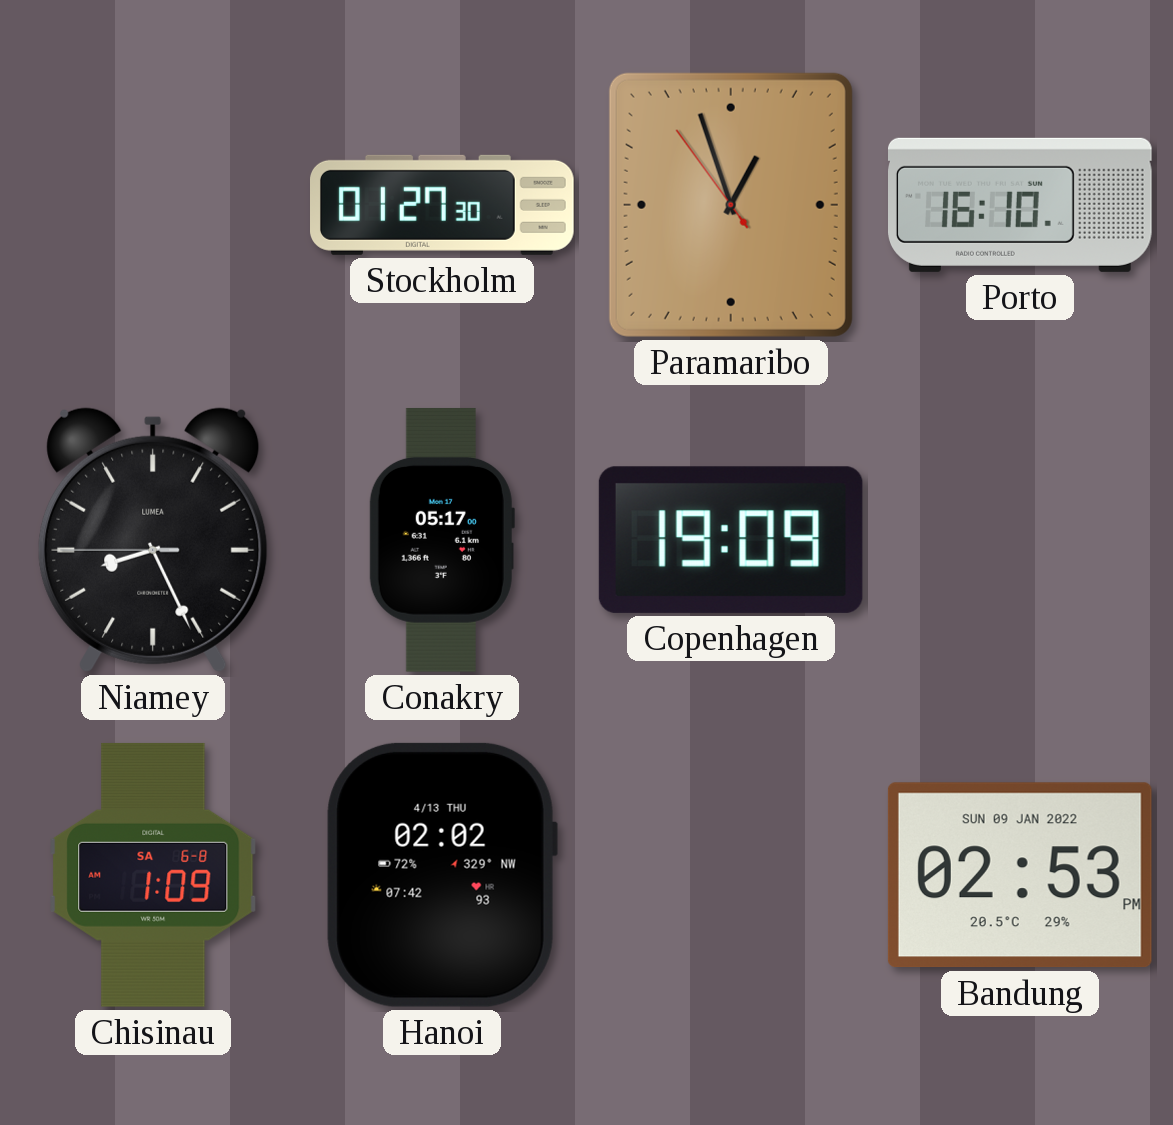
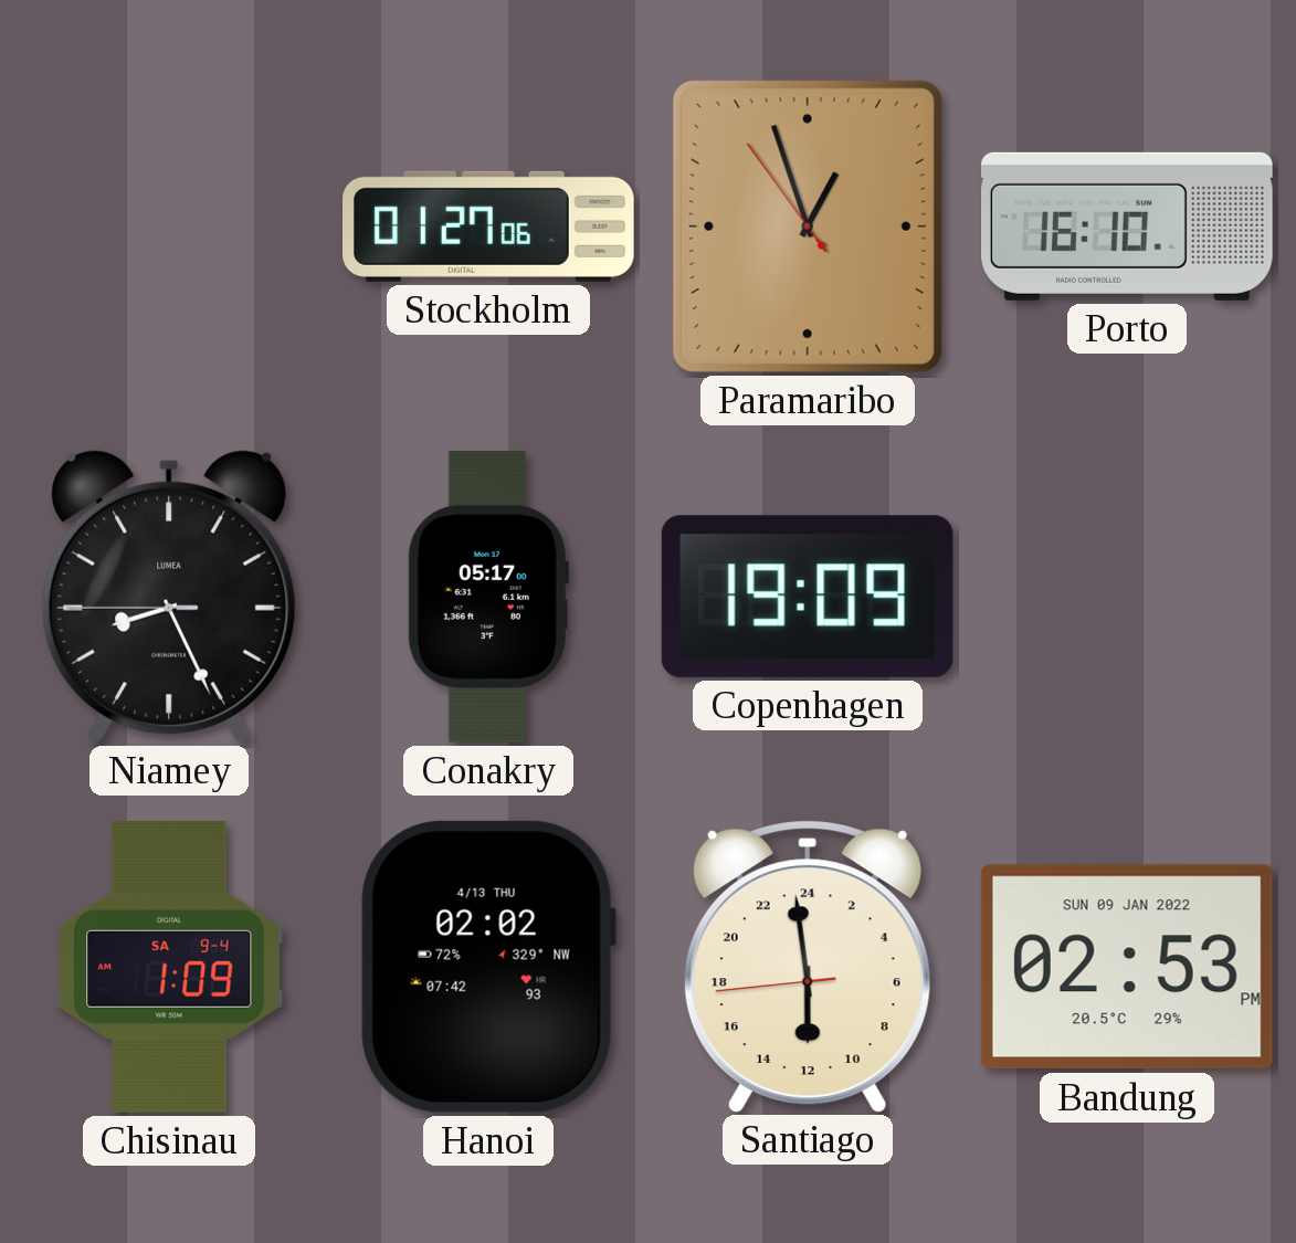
Stockholm: 01:27:30 -> 01:27:06 (489, 227)
Chisinau date: SA 6-8 -> SA 9-4 (169, 967)
Santiago: none -> 11:58 (808, 966)
